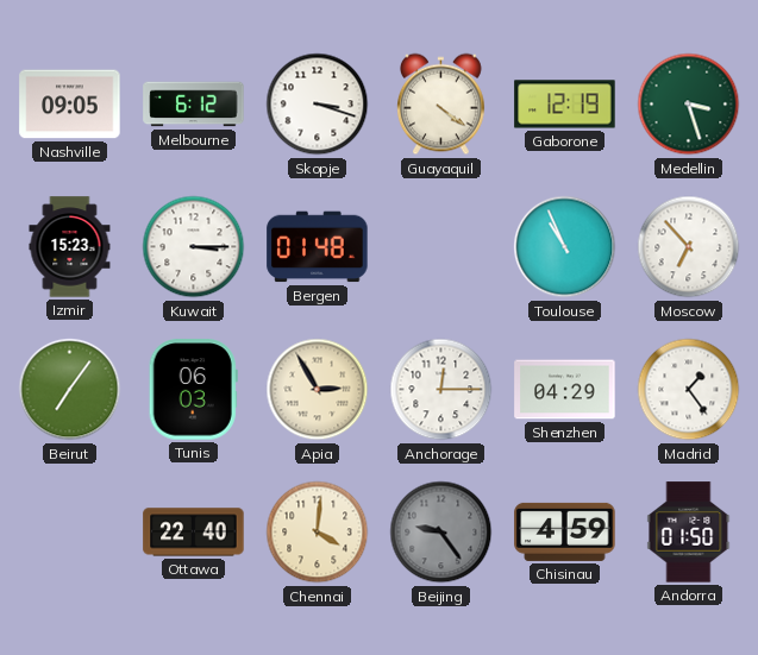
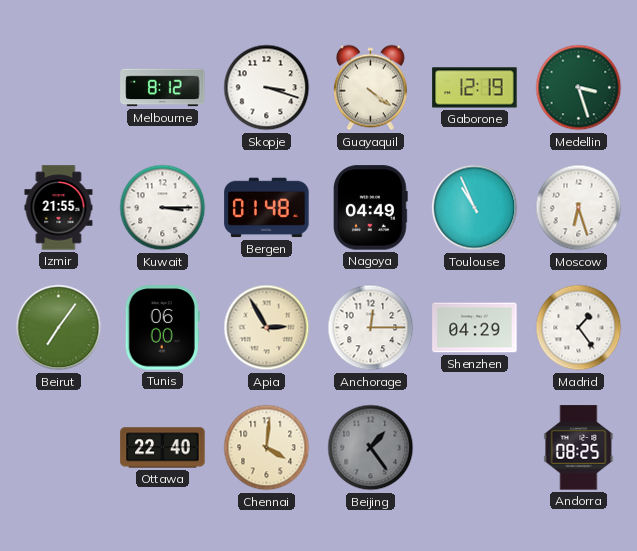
Nashville: 09:05 -> none (70, 105)
Melbourne: 6:12 -> 8:12 (163, 88)
Izmir: 15:23 -> 21:55 (59, 208)
Nagoya: none -> 04:49 (371, 208)
Moscow: 6:53 -> 6:27 (579, 208)
Tunis: 06:03 -> 06:00 (162, 328)
Beijing: 9:24 -> 1:24 (371, 448)
Chisinau: 4:59 -> none (565, 531)
Andorra: 01:50 -> 08:25 (579, 448)
